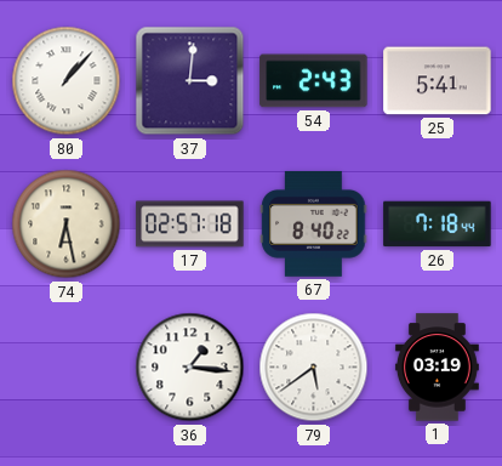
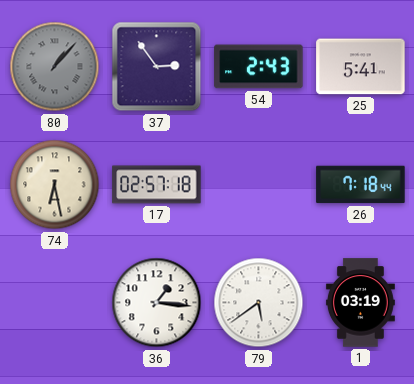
80 dial: white -> grey (55, 67)
37: 3:01 -> 2:54 (157, 67)
67: 8:40 -> none (314, 225)
